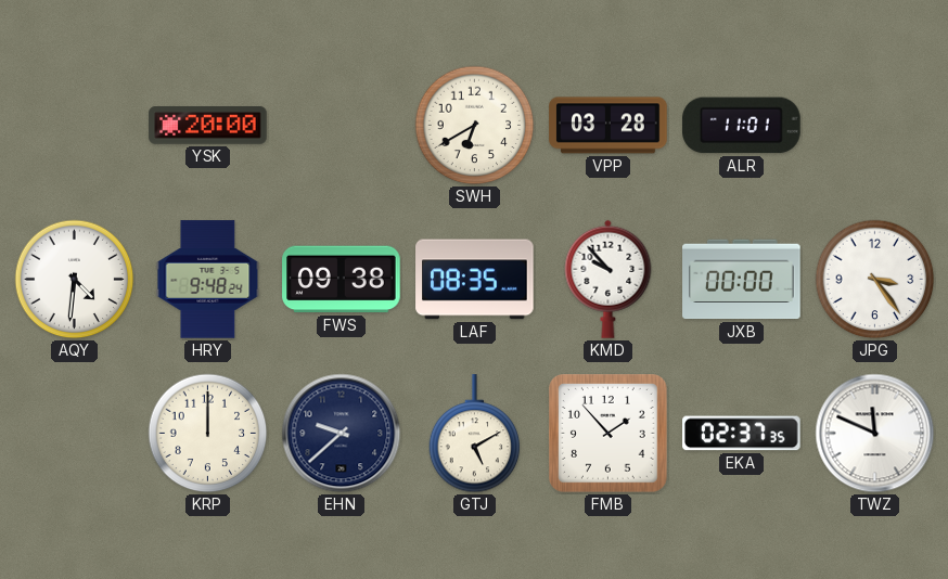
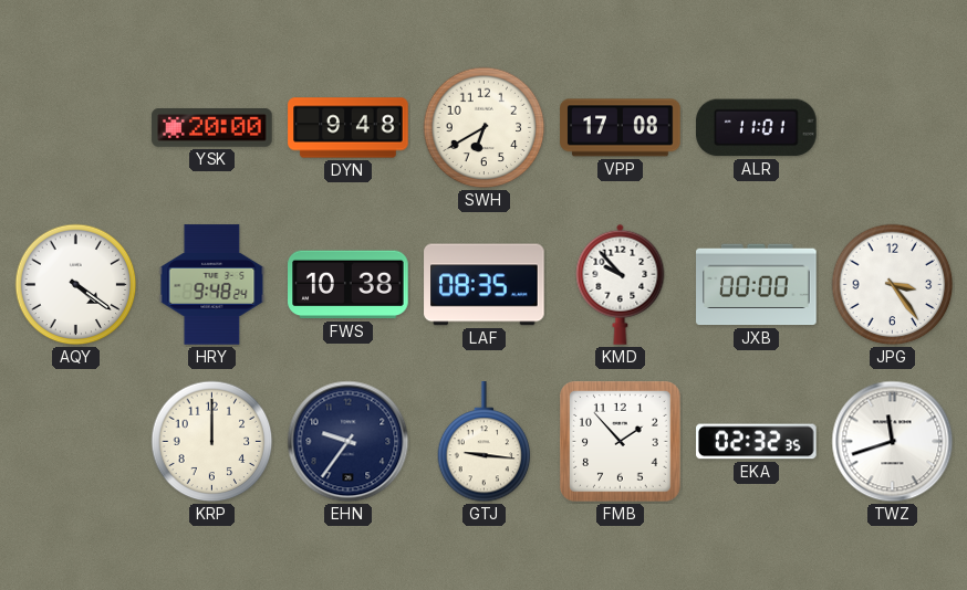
DYN: none -> 9:48 (349, 128)
VPP: 03:28 -> 17:08 (621, 128)
AQY: 4:31 -> 4:21 (76, 285)
FWS: 09:38 -> 10:38 (349, 285)
EHN: 9:38 -> 9:36 (349, 442)
GTJ: 5:10 -> 9:16 (485, 442)
EKA: 02:37 -> 02:32 (757, 442)
TWZ: 11:49 -> 11:42 (893, 442)
